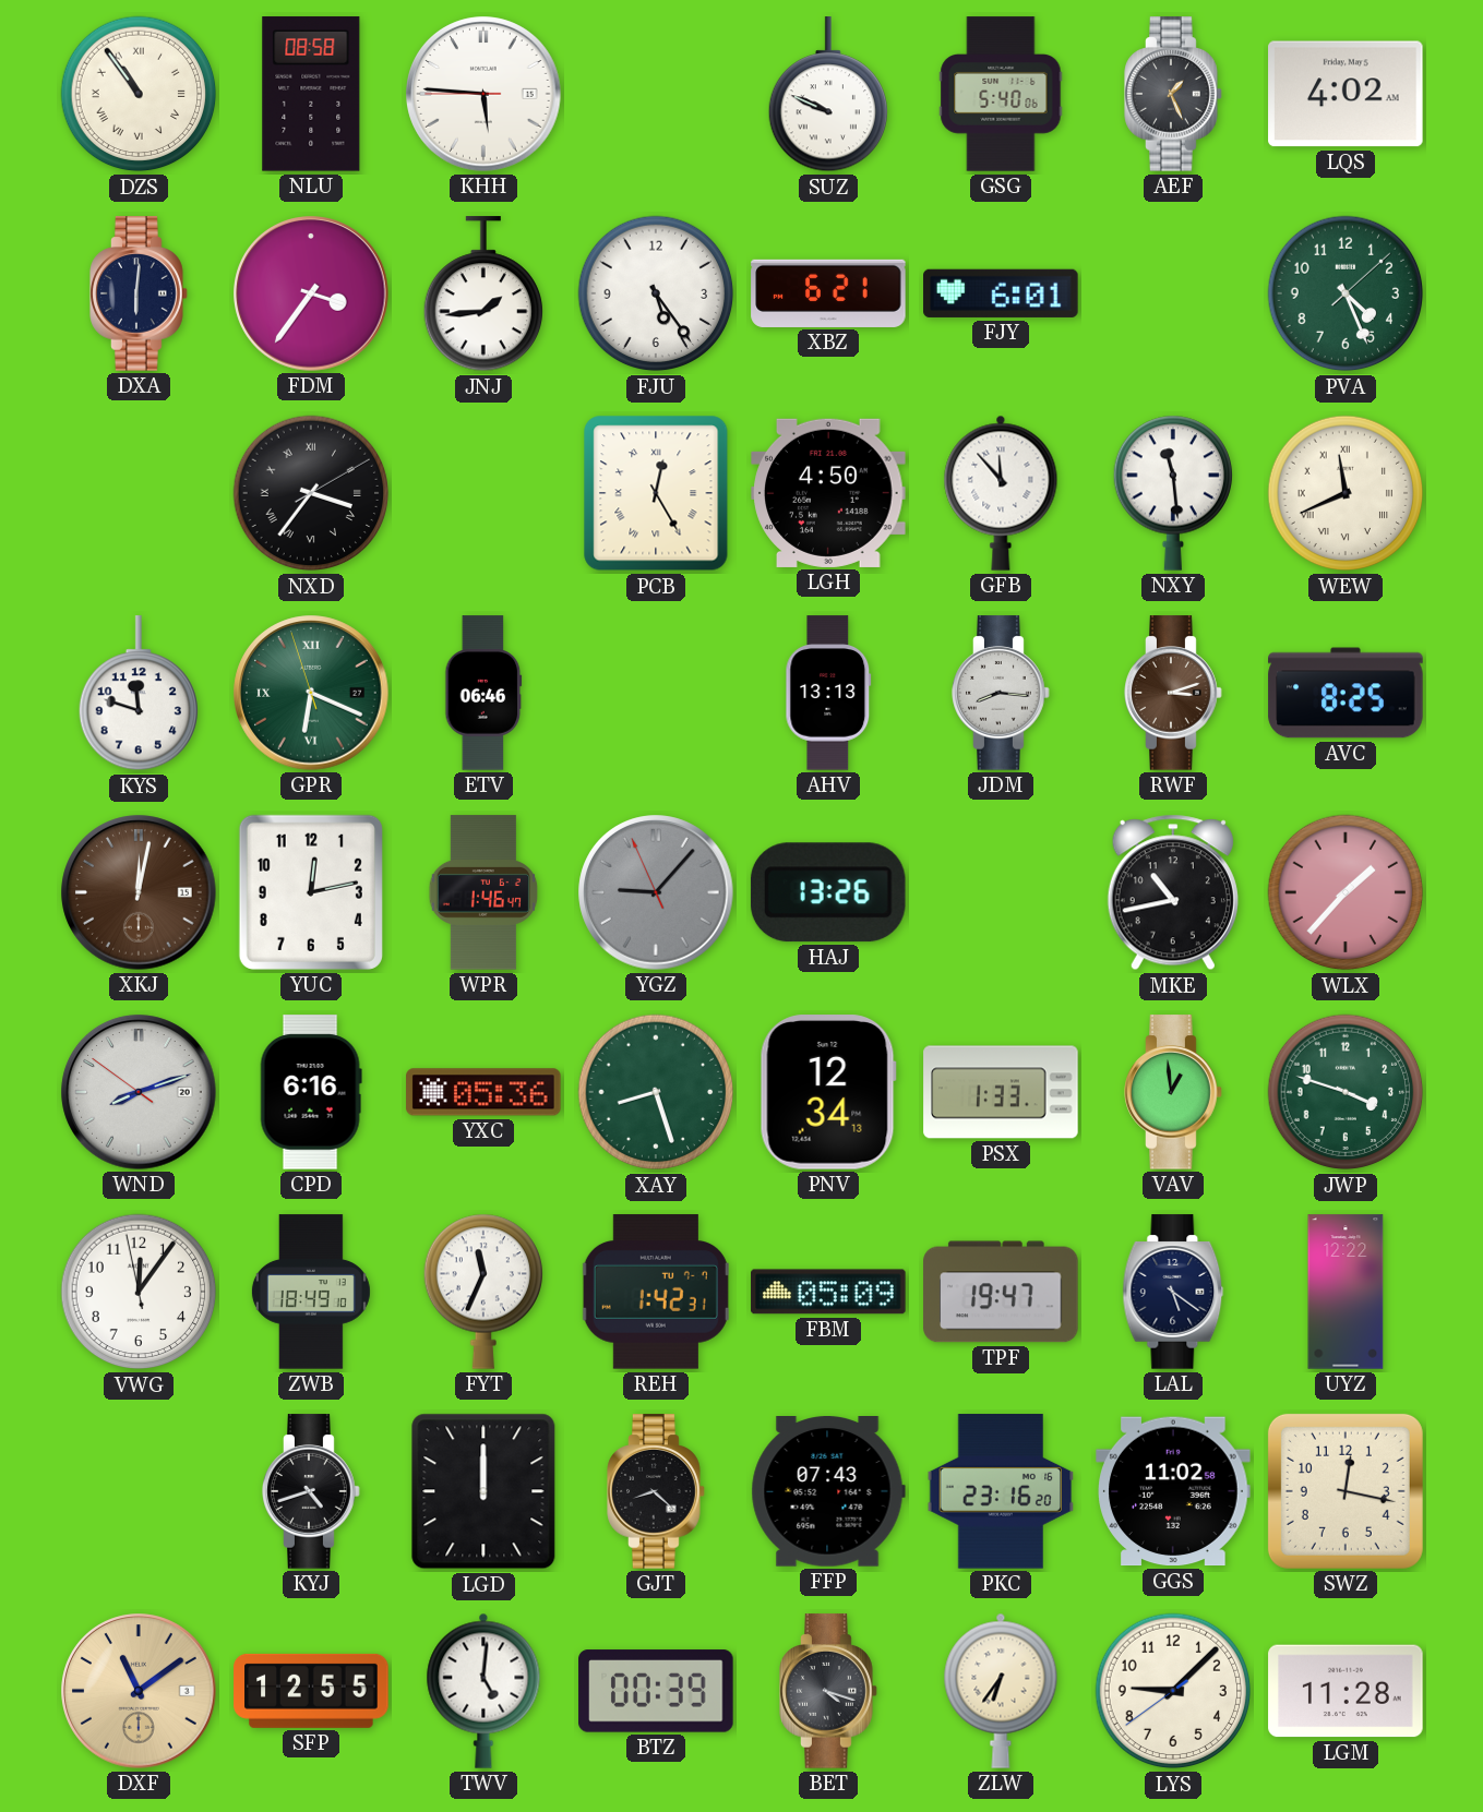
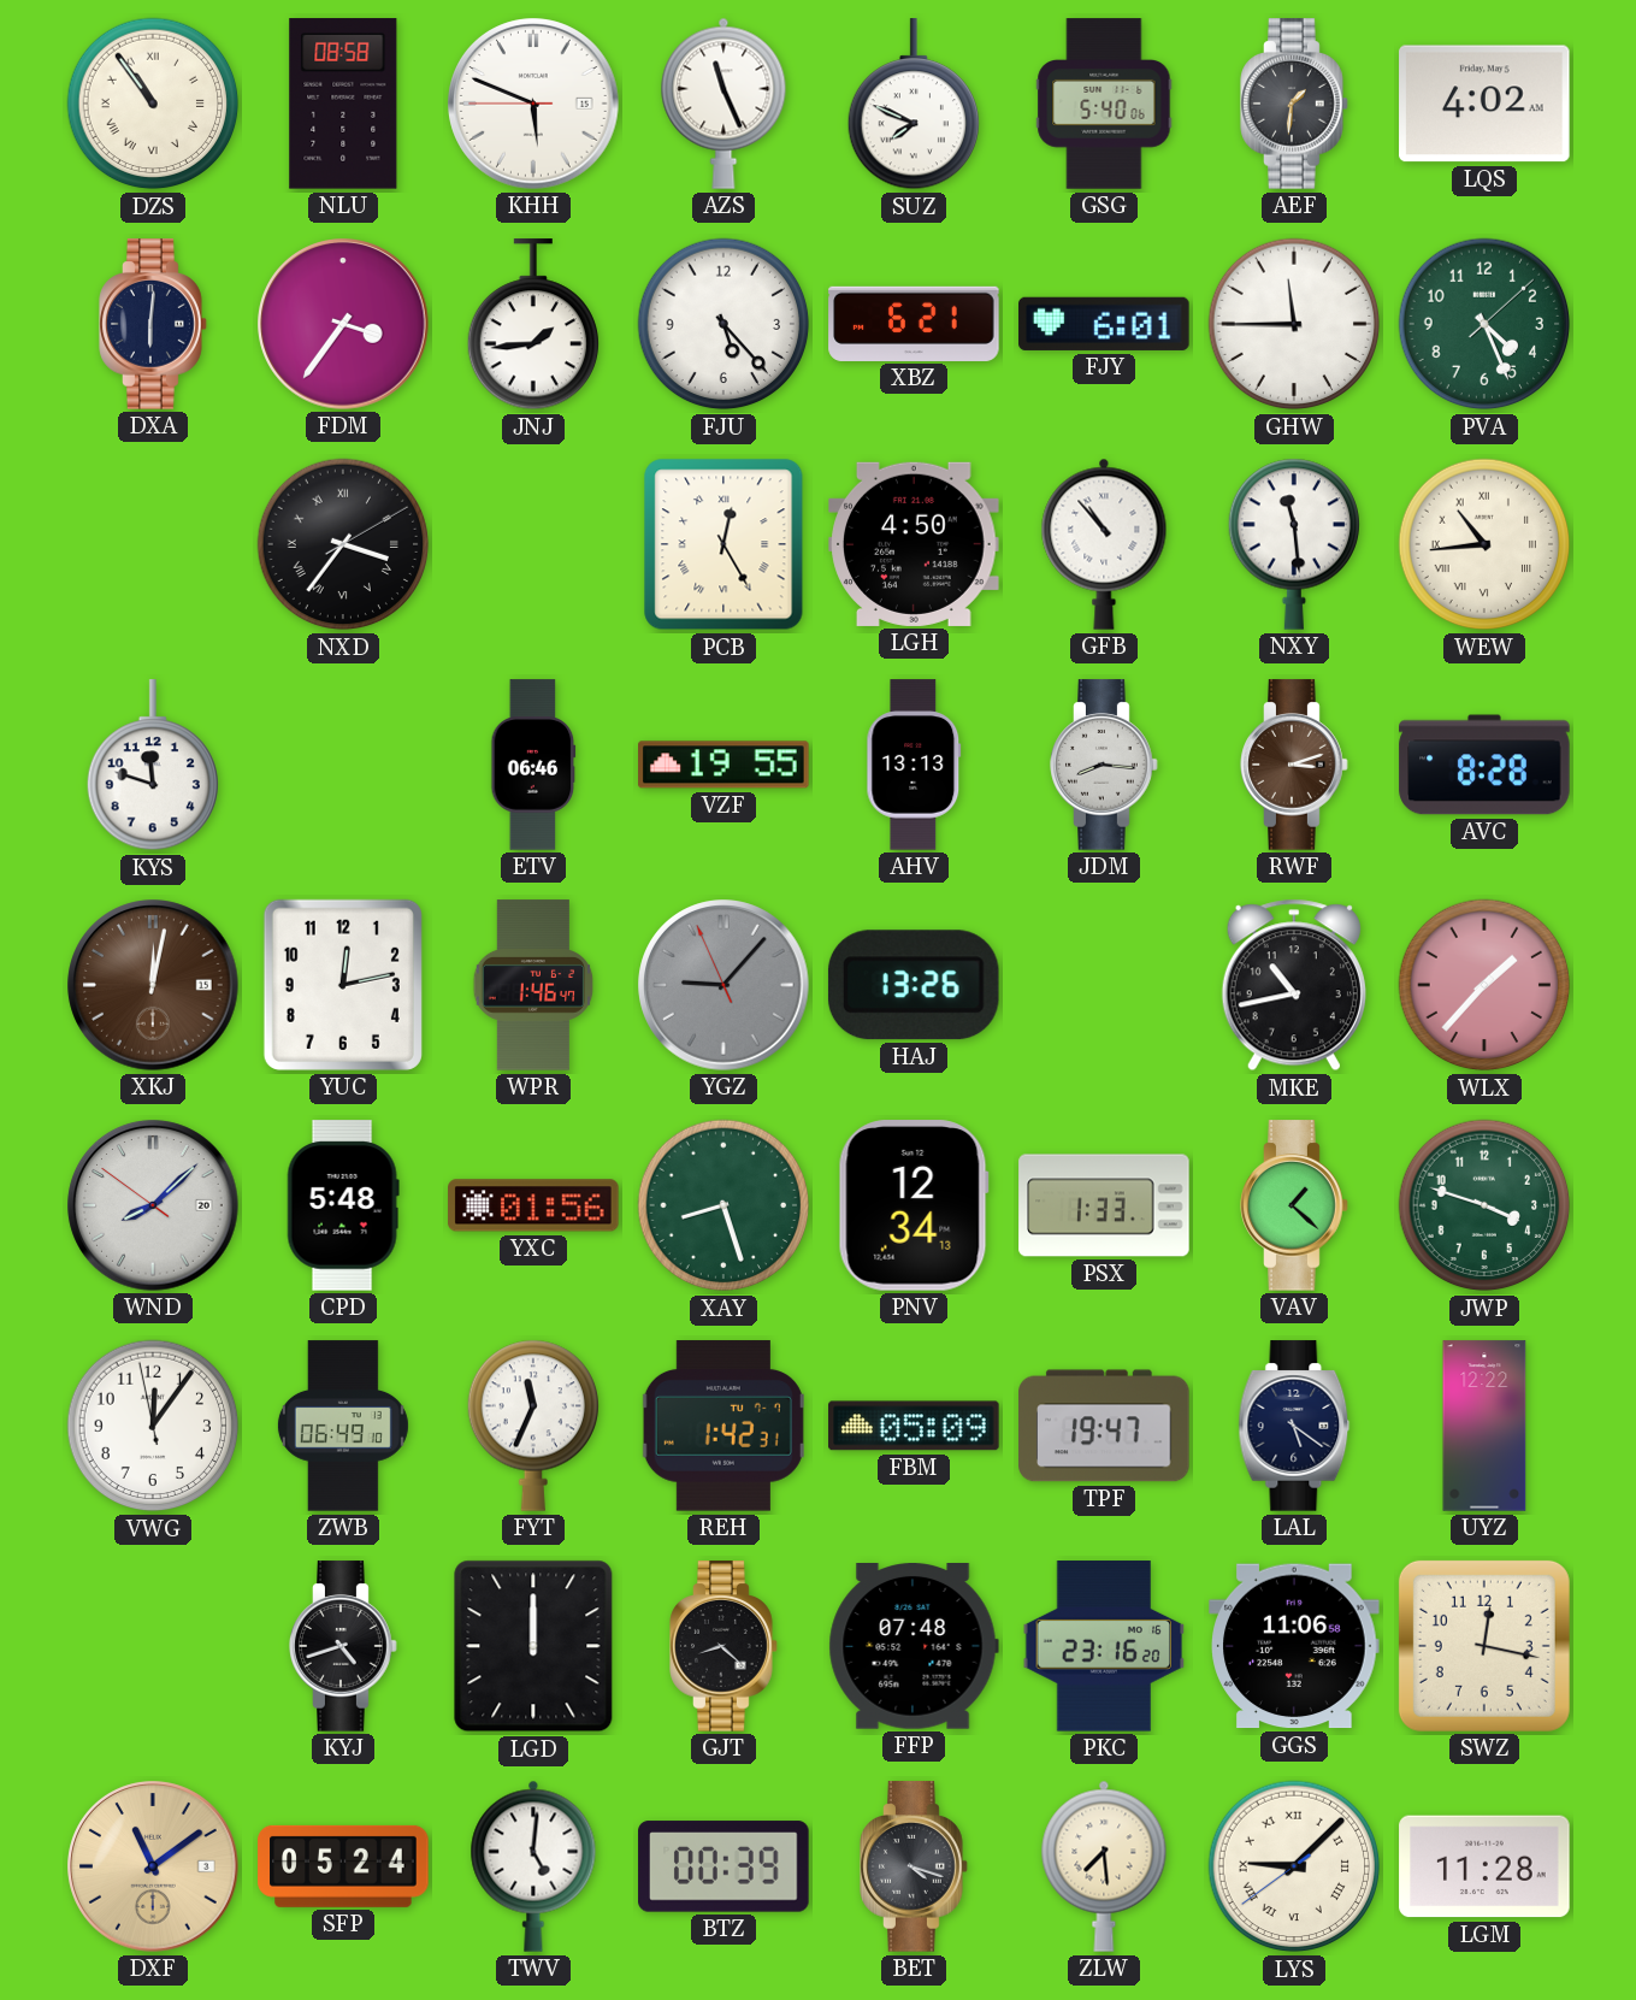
KHH: 5:45 -> 5:48 (533, 104)
AZS: none -> 11:26 (723, 104)
SUZ: 9:49 -> 7:49 (913, 105)
AEF: 1:26 -> 1:31 (1294, 104)
FJU: 5:24 -> 5:23 (723, 324)
GHW: none -> 11:45 (1294, 324)
GFB: 11:53 -> 10:53 (1104, 544)
WEW: 11:41 -> 10:44 (1484, 544)
GPR: 6:18 -> none (311, 693)
VZF: none -> 19:55 (723, 765)
AVC: 8:25 -> 8:28 (1484, 765)
WND: 8:11 -> 8:07 (153, 1205)
CPD: 6:16 -> 5:48 (343, 1205)
YXC: 05:36 -> 01:56 (533, 1205)
VAV: 12:59 -> 1:22 (1294, 1205)
ZWB: 18:49 -> 06:49 (343, 1426)
FFP: 07:43 -> 07:48 (914, 1647)
GGS: 11:02 -> 11:06 (1294, 1646)
SFP: 12:55 -> 05:24 (343, 1866)
ZLW: 6:36 -> 7:29 (1104, 1866)
LYS numerals: Arabic -> Roman (1294, 1866)
